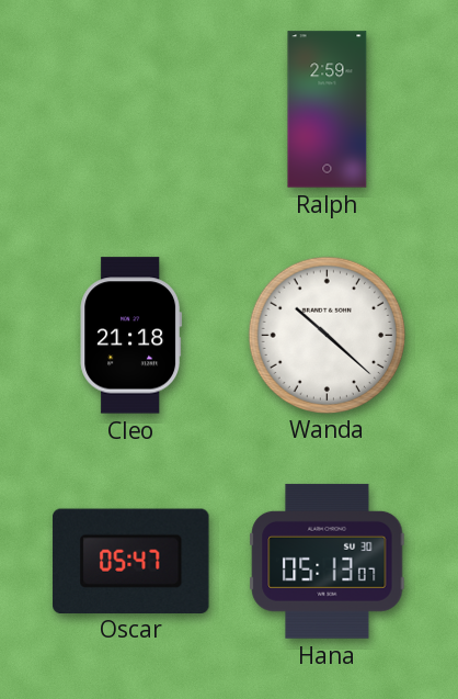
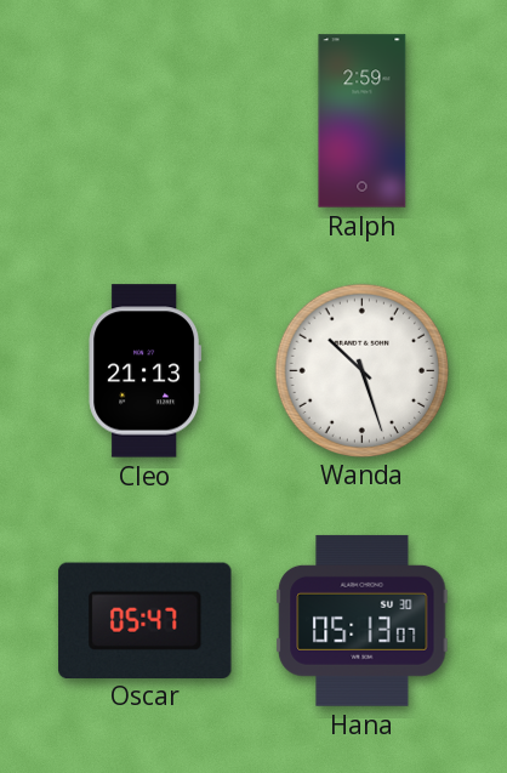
Cleo: 21:18 -> 21:13 (144, 371)
Wanda: 10:22 -> 10:27 (361, 370)
